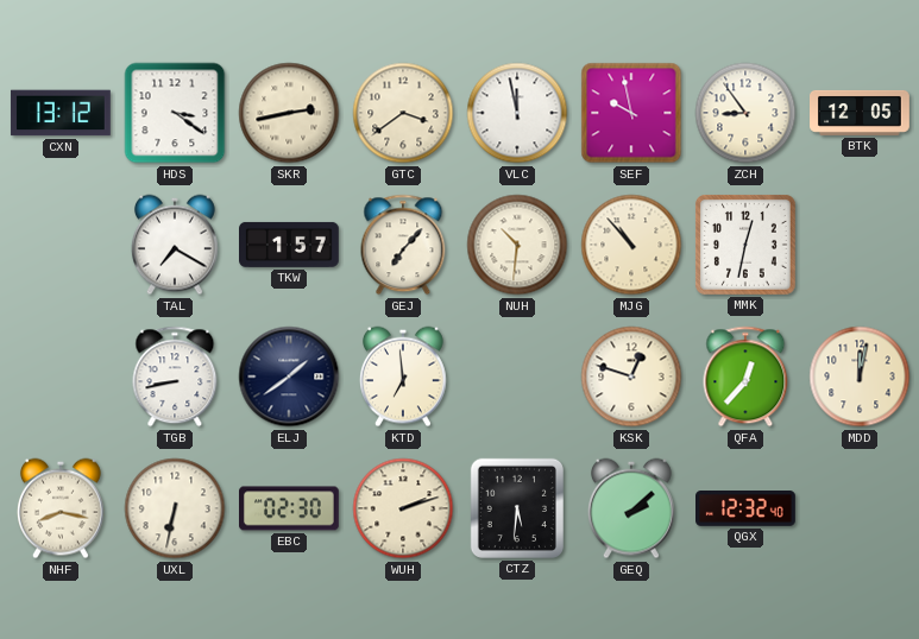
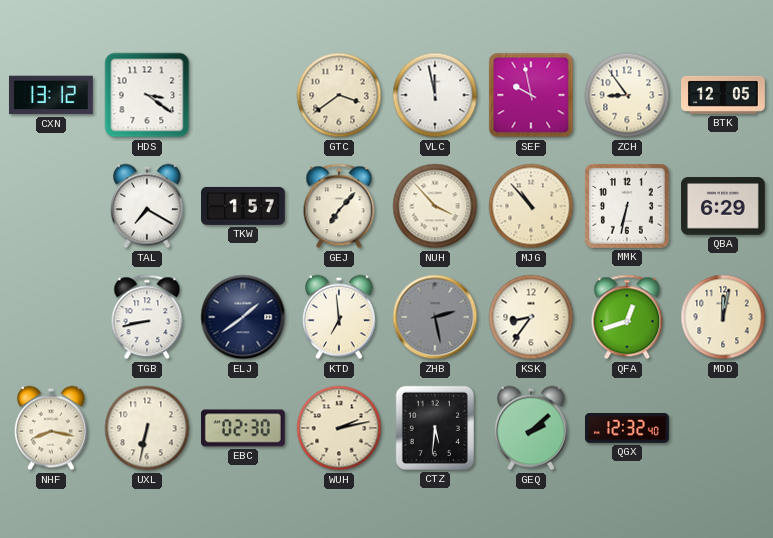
SKR: 2:43 -> none (289, 113)
NUH: 10:31 -> 3:53 (435, 206)
MMK: 12:32 -> 6:32 (627, 206)
QBA: none -> 6:29 (724, 206)
ZHB: none -> 2:28 (435, 317)
KSK: 12:48 -> 8:36 (531, 317)
QFA: 12:37 -> 12:42 (627, 317)
WUH: 2:12 -> 2:13 (339, 428)
